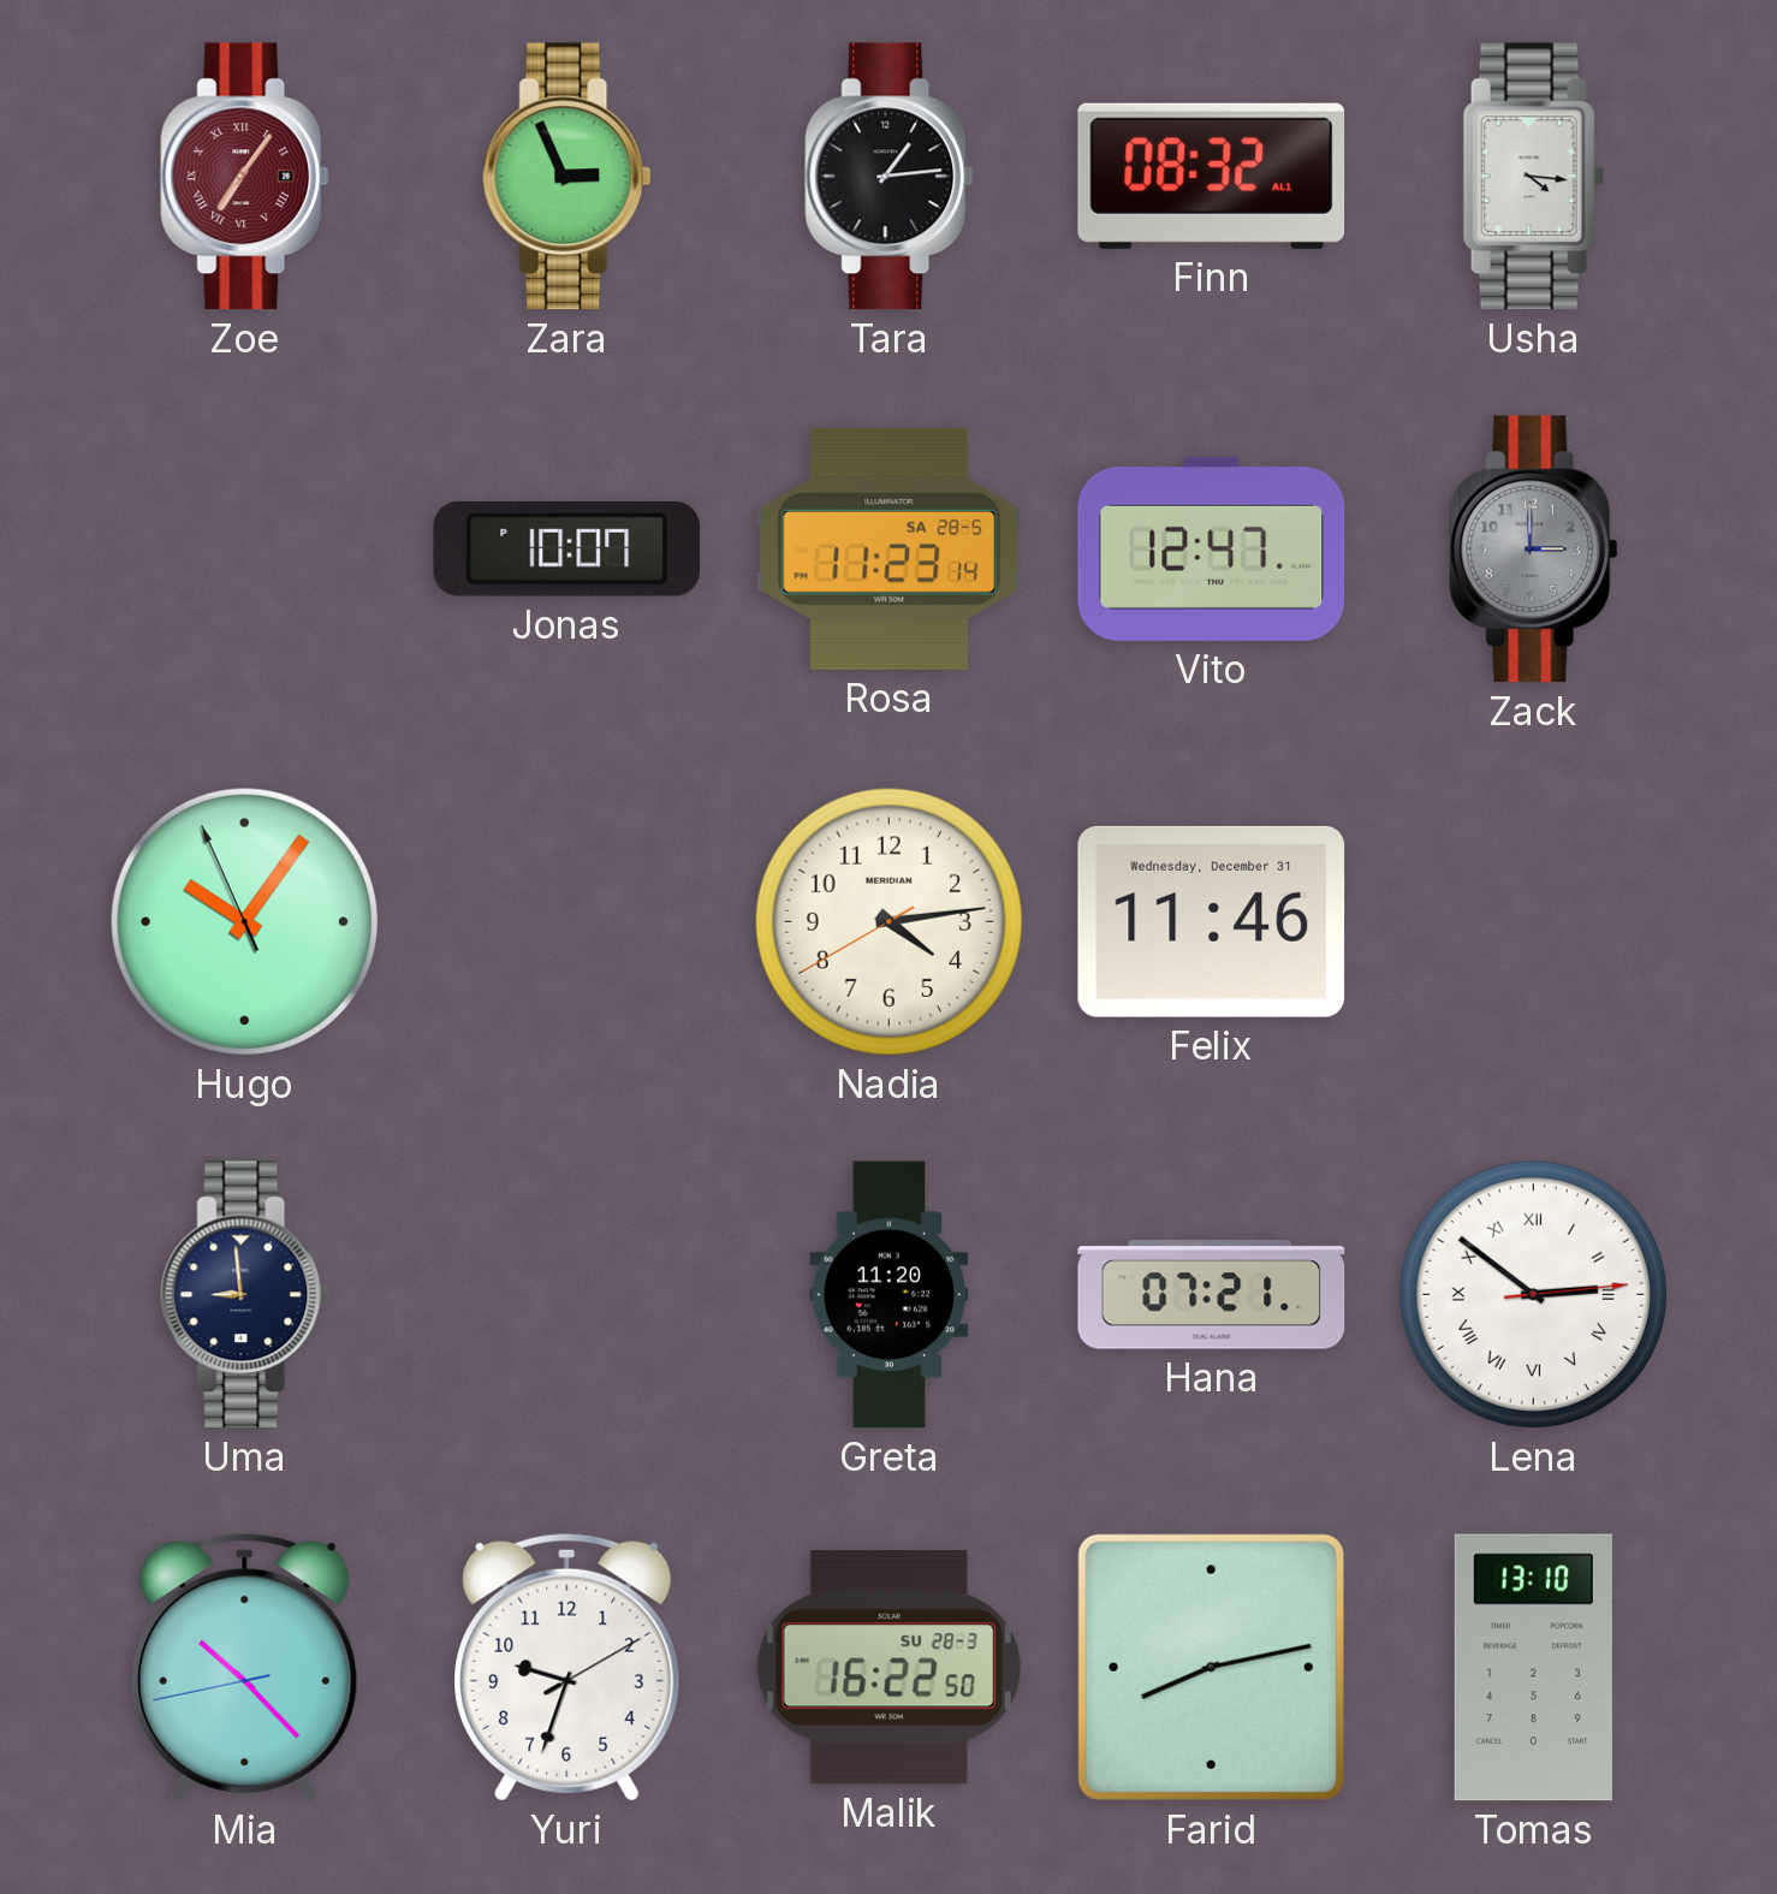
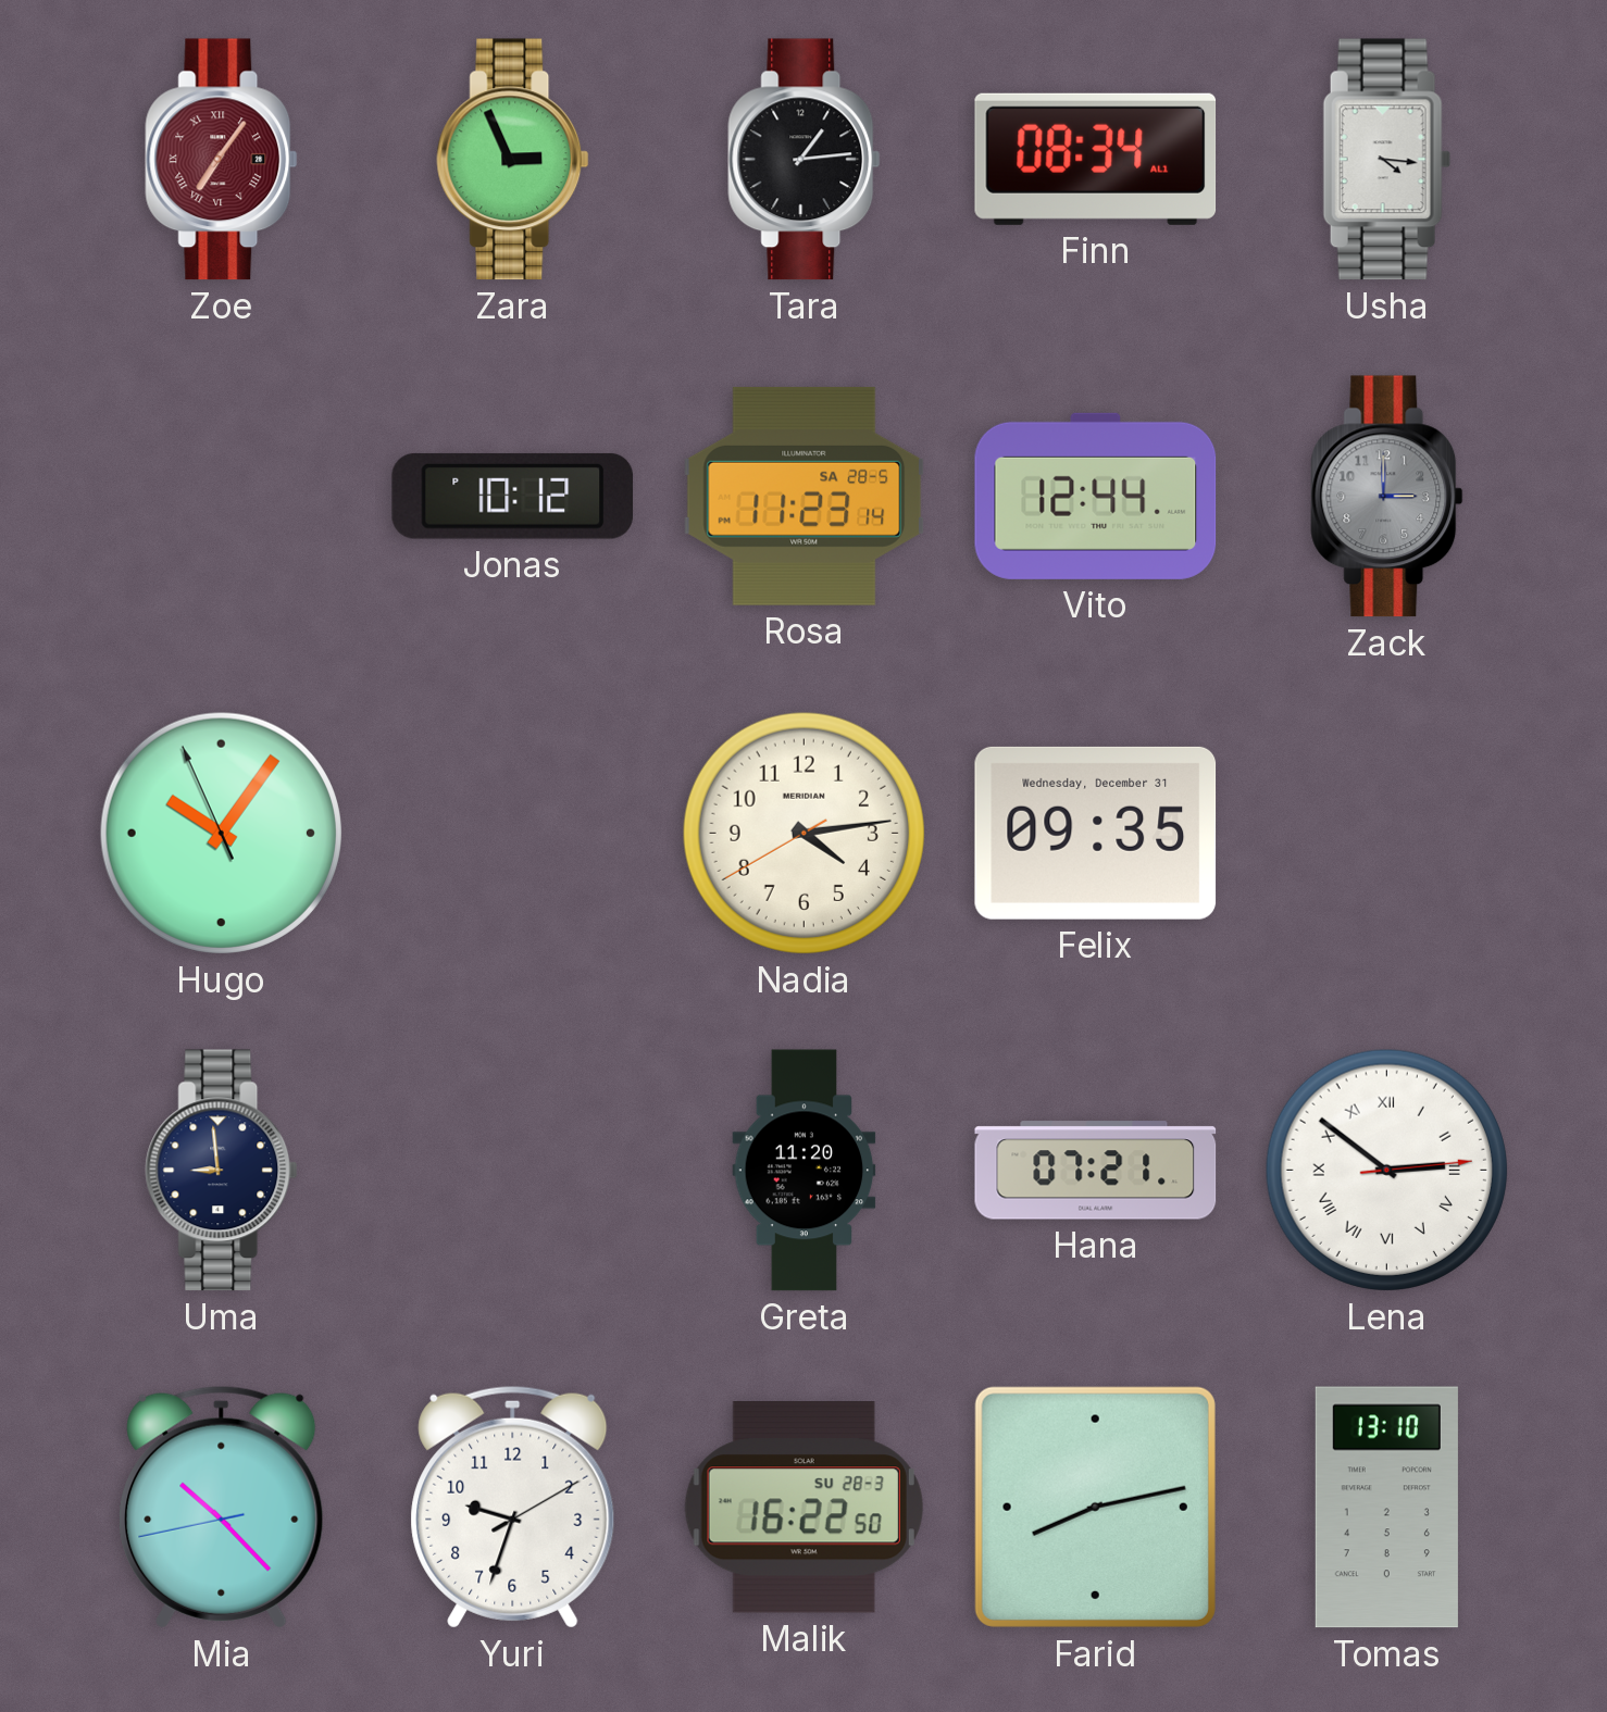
Finn: 08:32 -> 08:34 (1096, 159)
Jonas: 10:07 -> 10:12 (513, 496)
Vito: 12:47 -> 12:44 (1096, 496)
Felix: 11:46 -> 09:35 (1096, 833)
